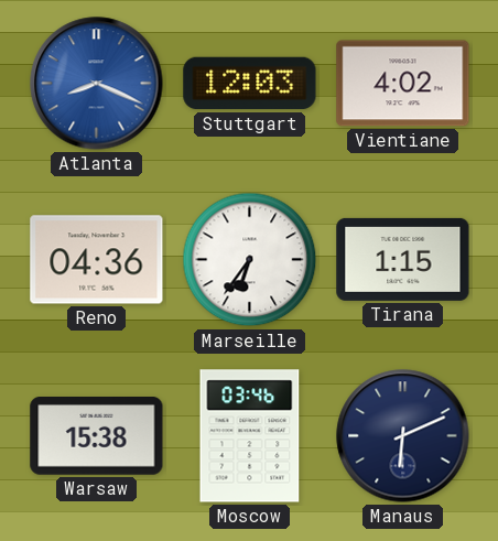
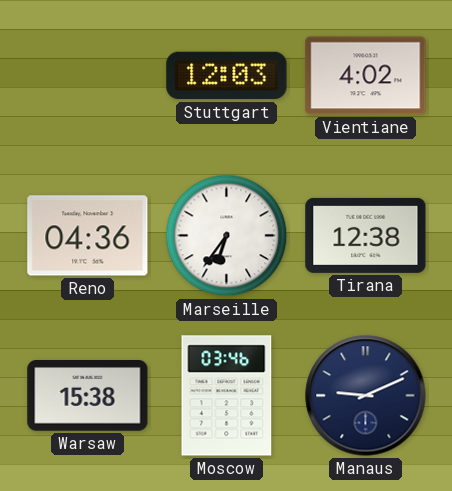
Atlanta: 8:19 -> none (97, 84)
Tirana: 1:15 -> 12:38 (366, 235)
Manaus: 6:11 -> 9:11 (366, 396)
